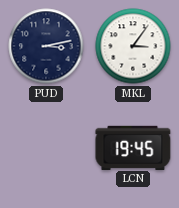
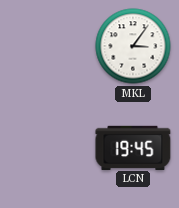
PUD: 3:13 -> none (46, 46)
